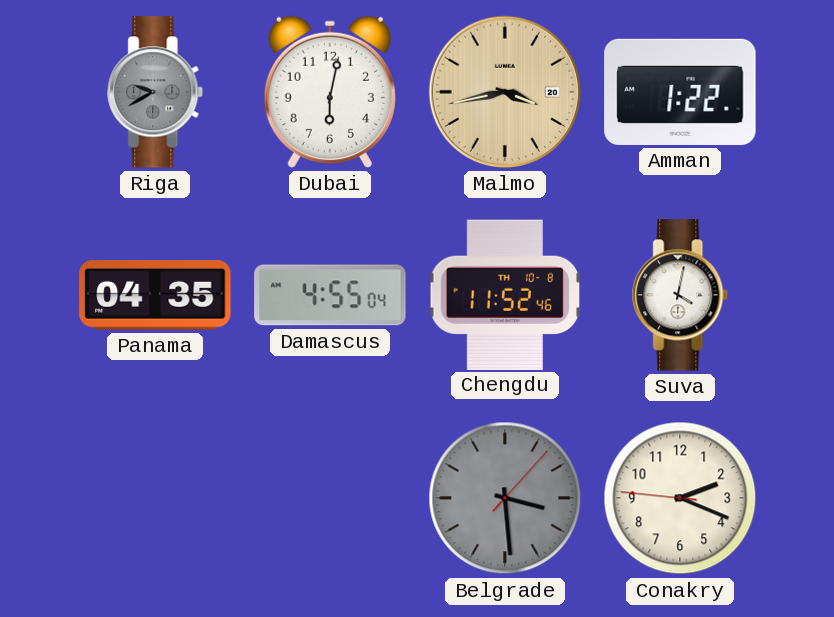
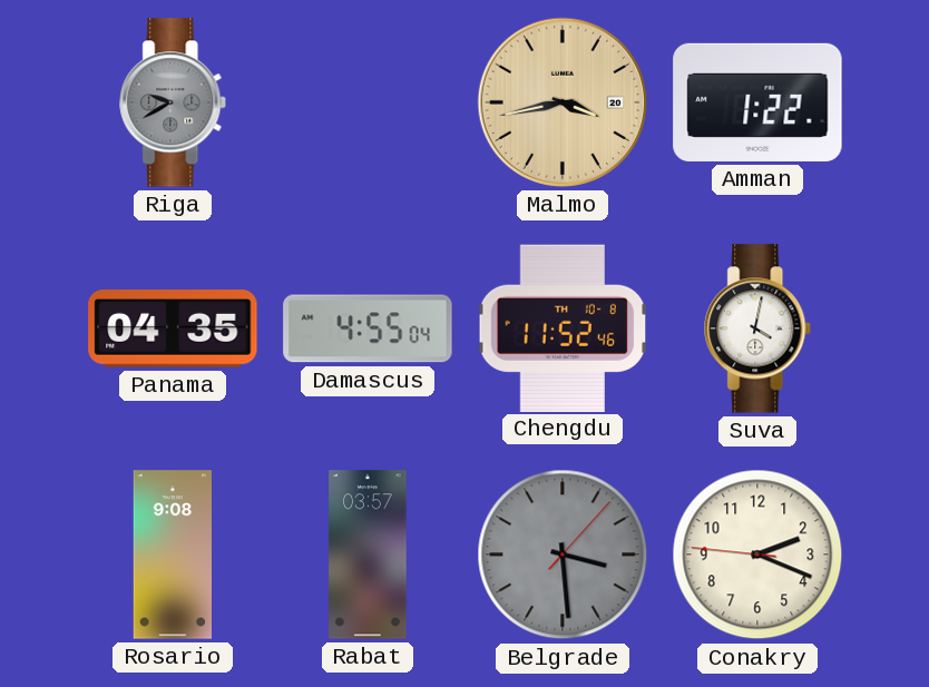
Dubai: 6:02 -> none (330, 92)
Rosario: none -> 9:08 (172, 554)
Rabat: none -> 03:57 (368, 554)
